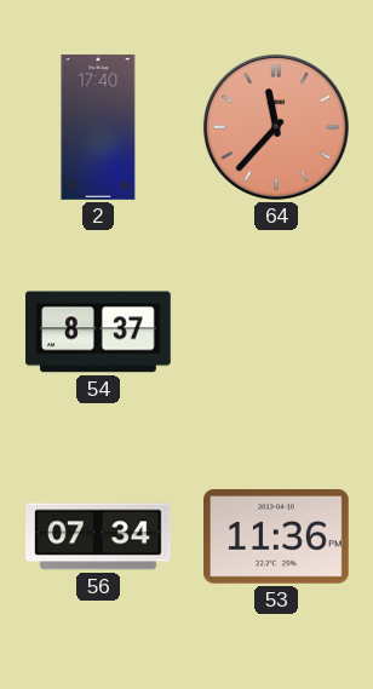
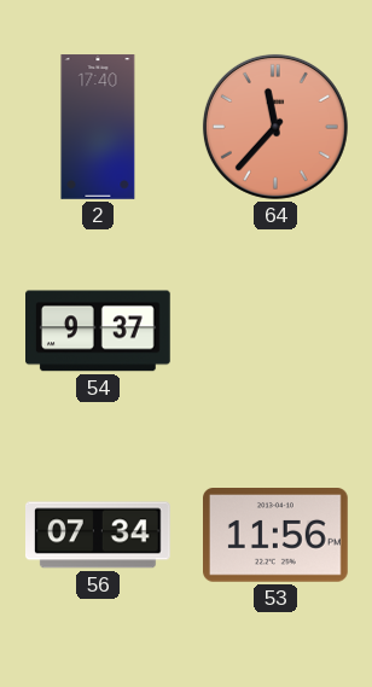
54: 8:37 -> 9:37 (99, 331)
53: 11:36 -> 11:56 (277, 536)
